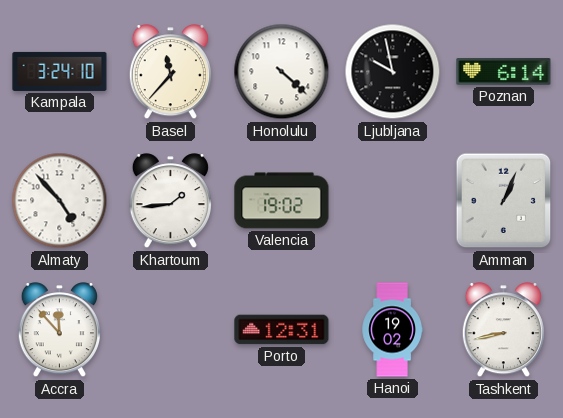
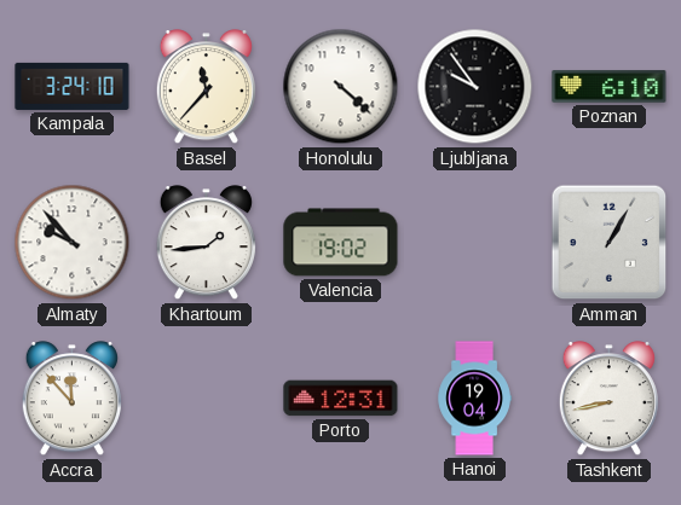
Ljubljana: 9:58 -> 9:54 (475, 87)
Poznan: 6:14 -> 6:10 (610, 87)
Almaty: 4:53 -> 9:53 (73, 243)
Amman: 1:04 -> 1:05 (610, 243)
Hanoi: 19:02 -> 19:04 (474, 399)
